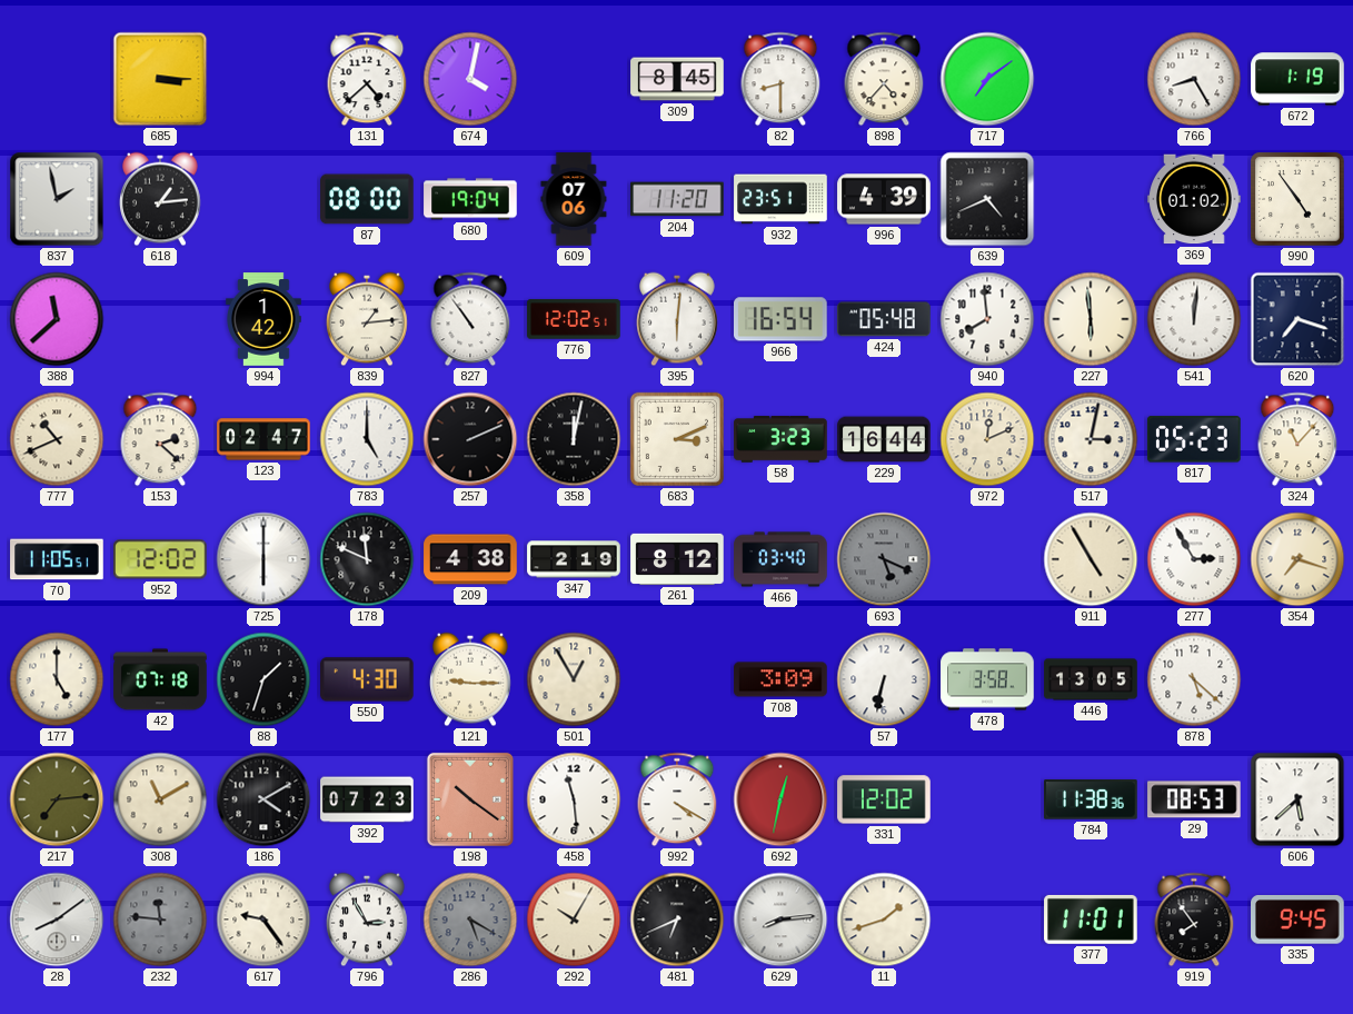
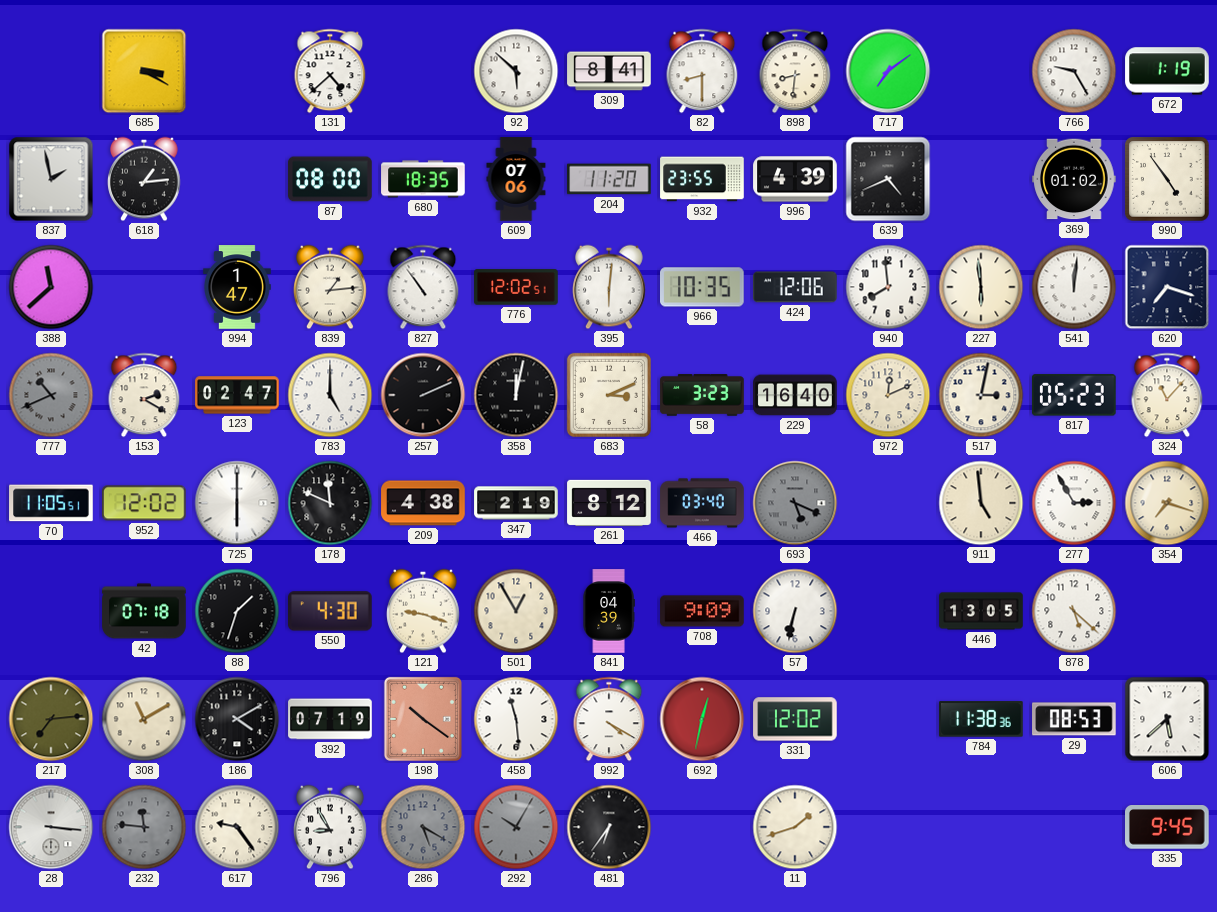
685: 3:15 -> 3:20 (144, 71)
674: 4:02 -> none (470, 79)
92: none -> 5:52 (516, 71)
309: 8:45 -> 8:41 (609, 71)
898: 4:37 -> 8:31 (795, 71)
766: 8:25 -> 9:25 (1074, 71)
680: 19:04 -> 18:35 (423, 179)
932: 23:51 -> 23:55 (702, 179)
994: 1:42 -> 1:47 (237, 287)
966: 16:54 -> 10:35 (702, 287)
424: 05:48 -> 12:06 (795, 287)
777 dial: cream -> grey (51, 395)
153: 2:22 -> 2:20 (144, 395)
229: 16:44 -> 16:40 (795, 395)
911: 4:55 -> 4:59 (981, 503)
177: 5:00 -> none (57, 679)
121: 9:15 -> 9:18 (423, 611)
841: none -> 04:39 (609, 611)
708: 3:09 -> 9:09 (702, 611)
478: 3:58 -> none (987, 679)
392: 07:23 -> 07:19 (330, 719)
28: 8:09 -> 3:16 (51, 827)
796: 2:55 -> 8:55 (330, 827)
292 dial: cream -> grey (516, 827)
481: 6:41 -> 6:36 (609, 827)
629: 8:14 -> none (780, 919)
377: 11:01 -> none (1091, 919)
919: 7:54 -> none (1194, 919)
